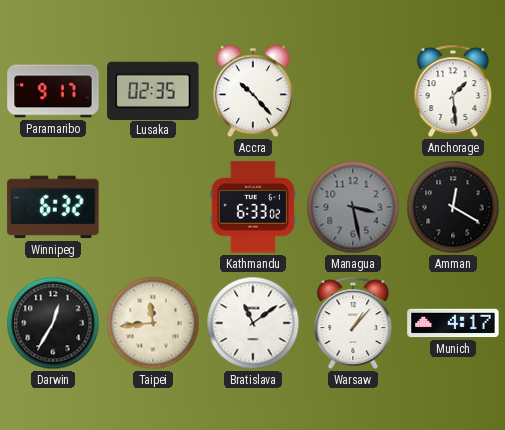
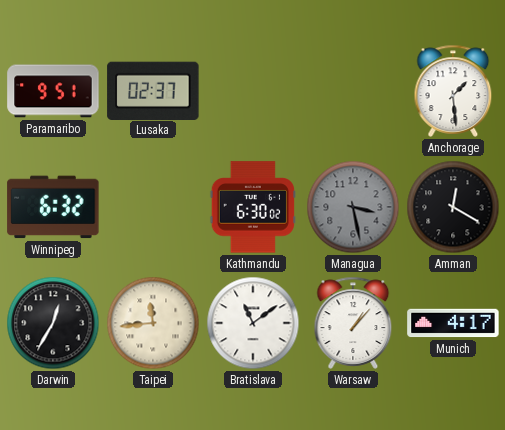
Paramaribo: 9:17 -> 9:51 (53, 91)
Lusaka: 02:35 -> 02:37 (153, 90)
Accra: 10:23 -> none (253, 91)
Kathmandu: 6:33 -> 6:30 (253, 207)
